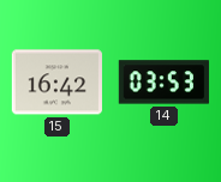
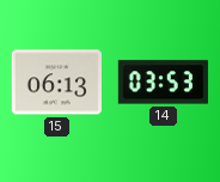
15: 16:42 -> 06:13 (56, 83)
